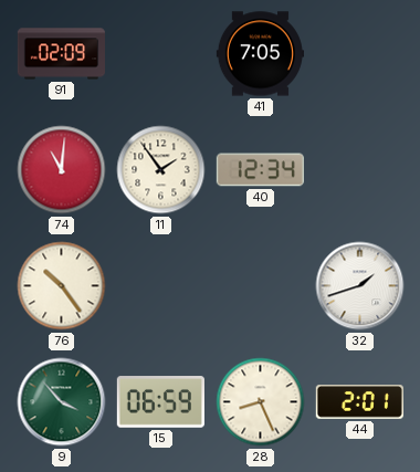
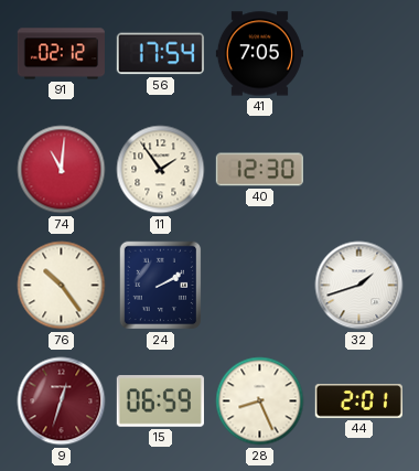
91: 02:09 -> 02:12 (61, 54)
56: none -> 17:54 (160, 54)
40: 12:34 -> 12:30 (259, 170)
24: none -> 2:10 (161, 286)
9: 3:53 -> 12:33 (62, 402)
9 dial: green -> burgundy (62, 402)
